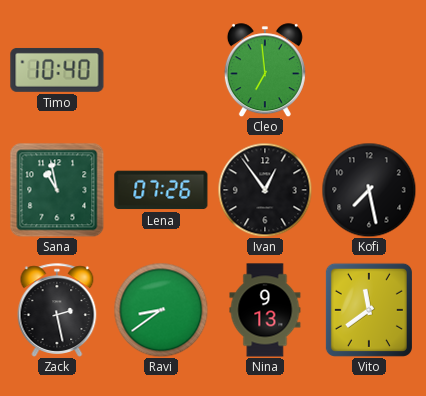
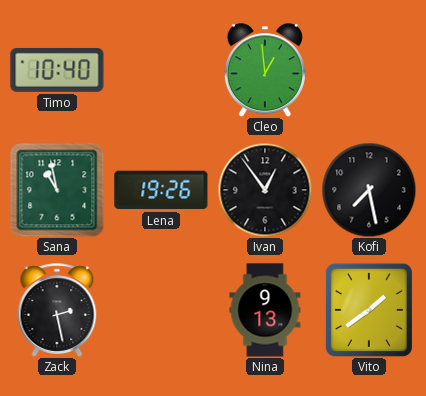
Cleo: 6:59 -> 12:59 (265, 70)
Lena: 07:26 -> 19:26 (161, 190)
Ravi: 8:39 -> none (161, 310)
Vito: 11:39 -> 1:39 (369, 310)
